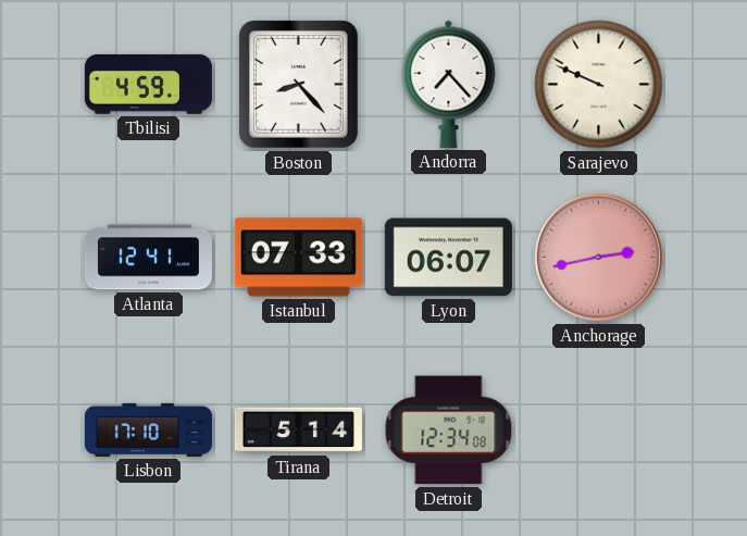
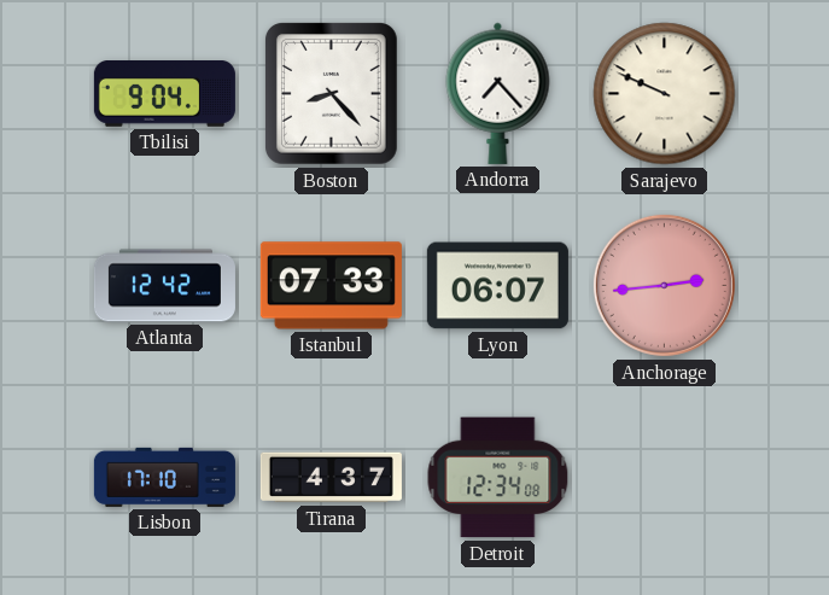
Tbilisi: 4:59 -> 9:04 (164, 94)
Atlanta: 12:41 -> 12:42 (164, 286)
Anchorage: 2:43 -> 2:44 (664, 285)
Tirana: 5:14 -> 4:37 (331, 478)
